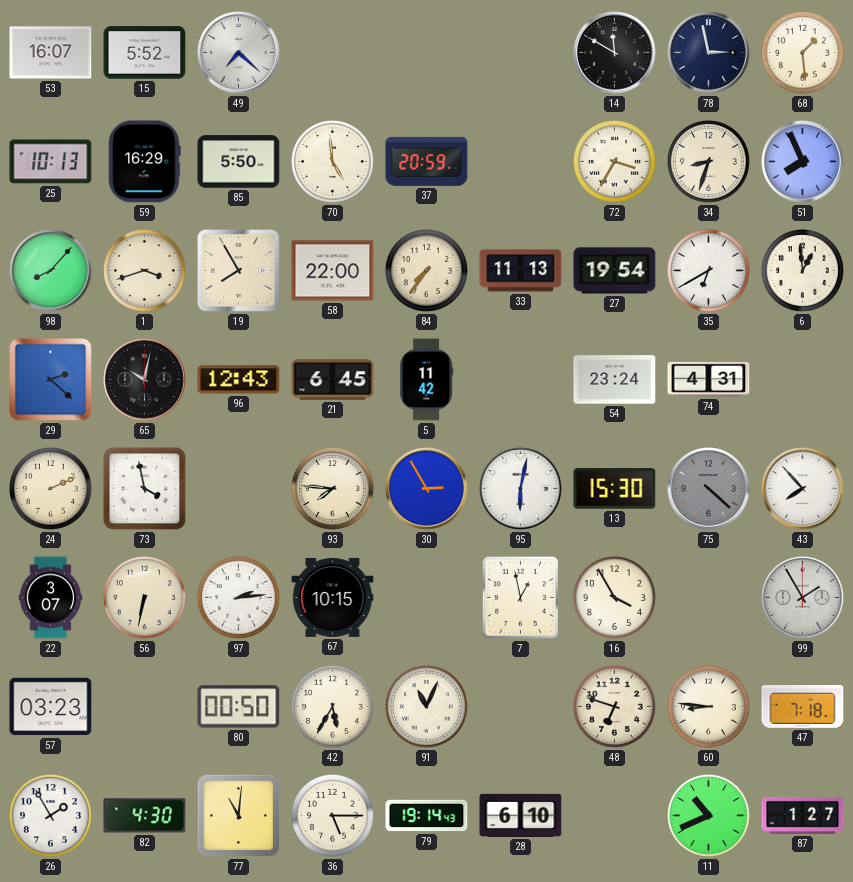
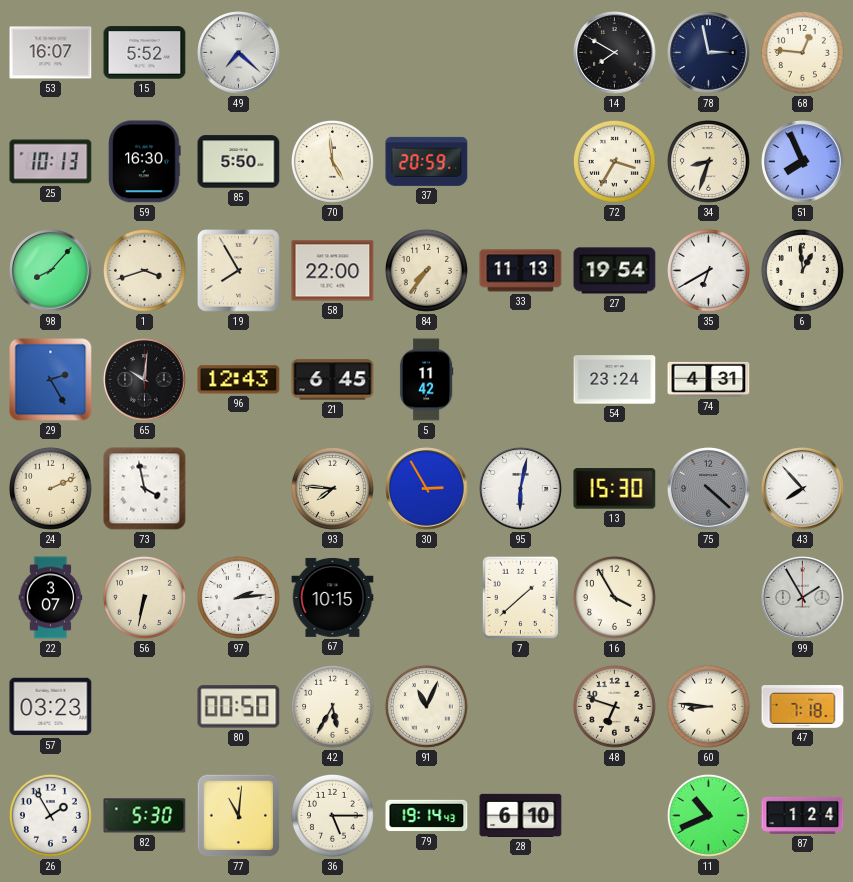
14: 11:50 -> 7:50 (615, 53)
68: 1:29 -> 12:46 (802, 52)
59: 16:29 -> 16:30 (145, 162)
29: 2:22 -> 2:25 (51, 380)
65: 10:02 -> 10:01 (145, 380)
7: 12:58 -> 1:38 (520, 597)
82: 4:30 -> 5:30 (145, 816)
87: 1:27 -> 1:24 (803, 815)
